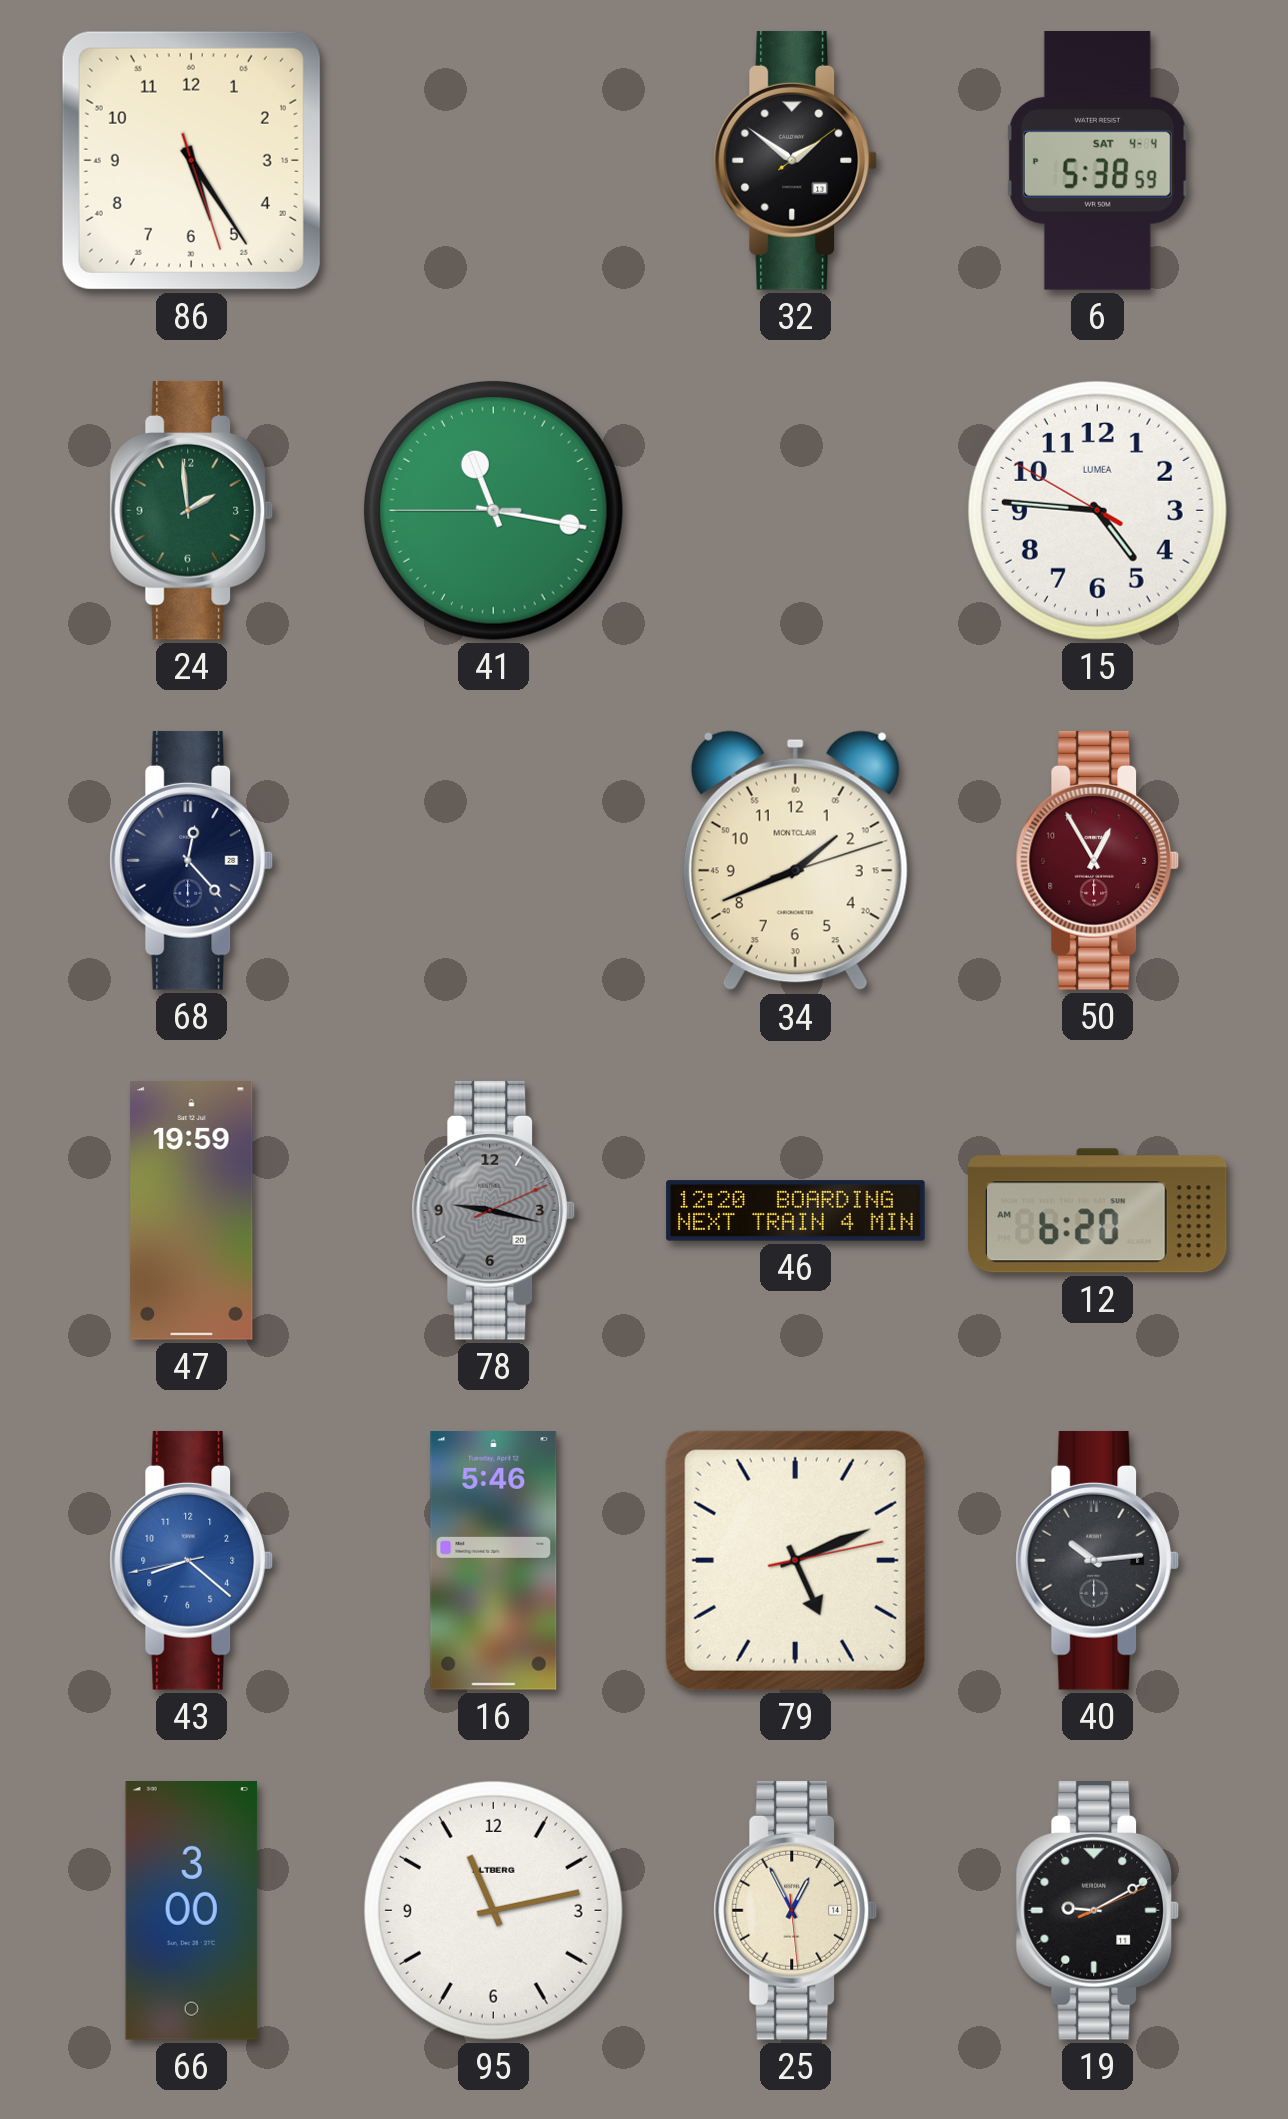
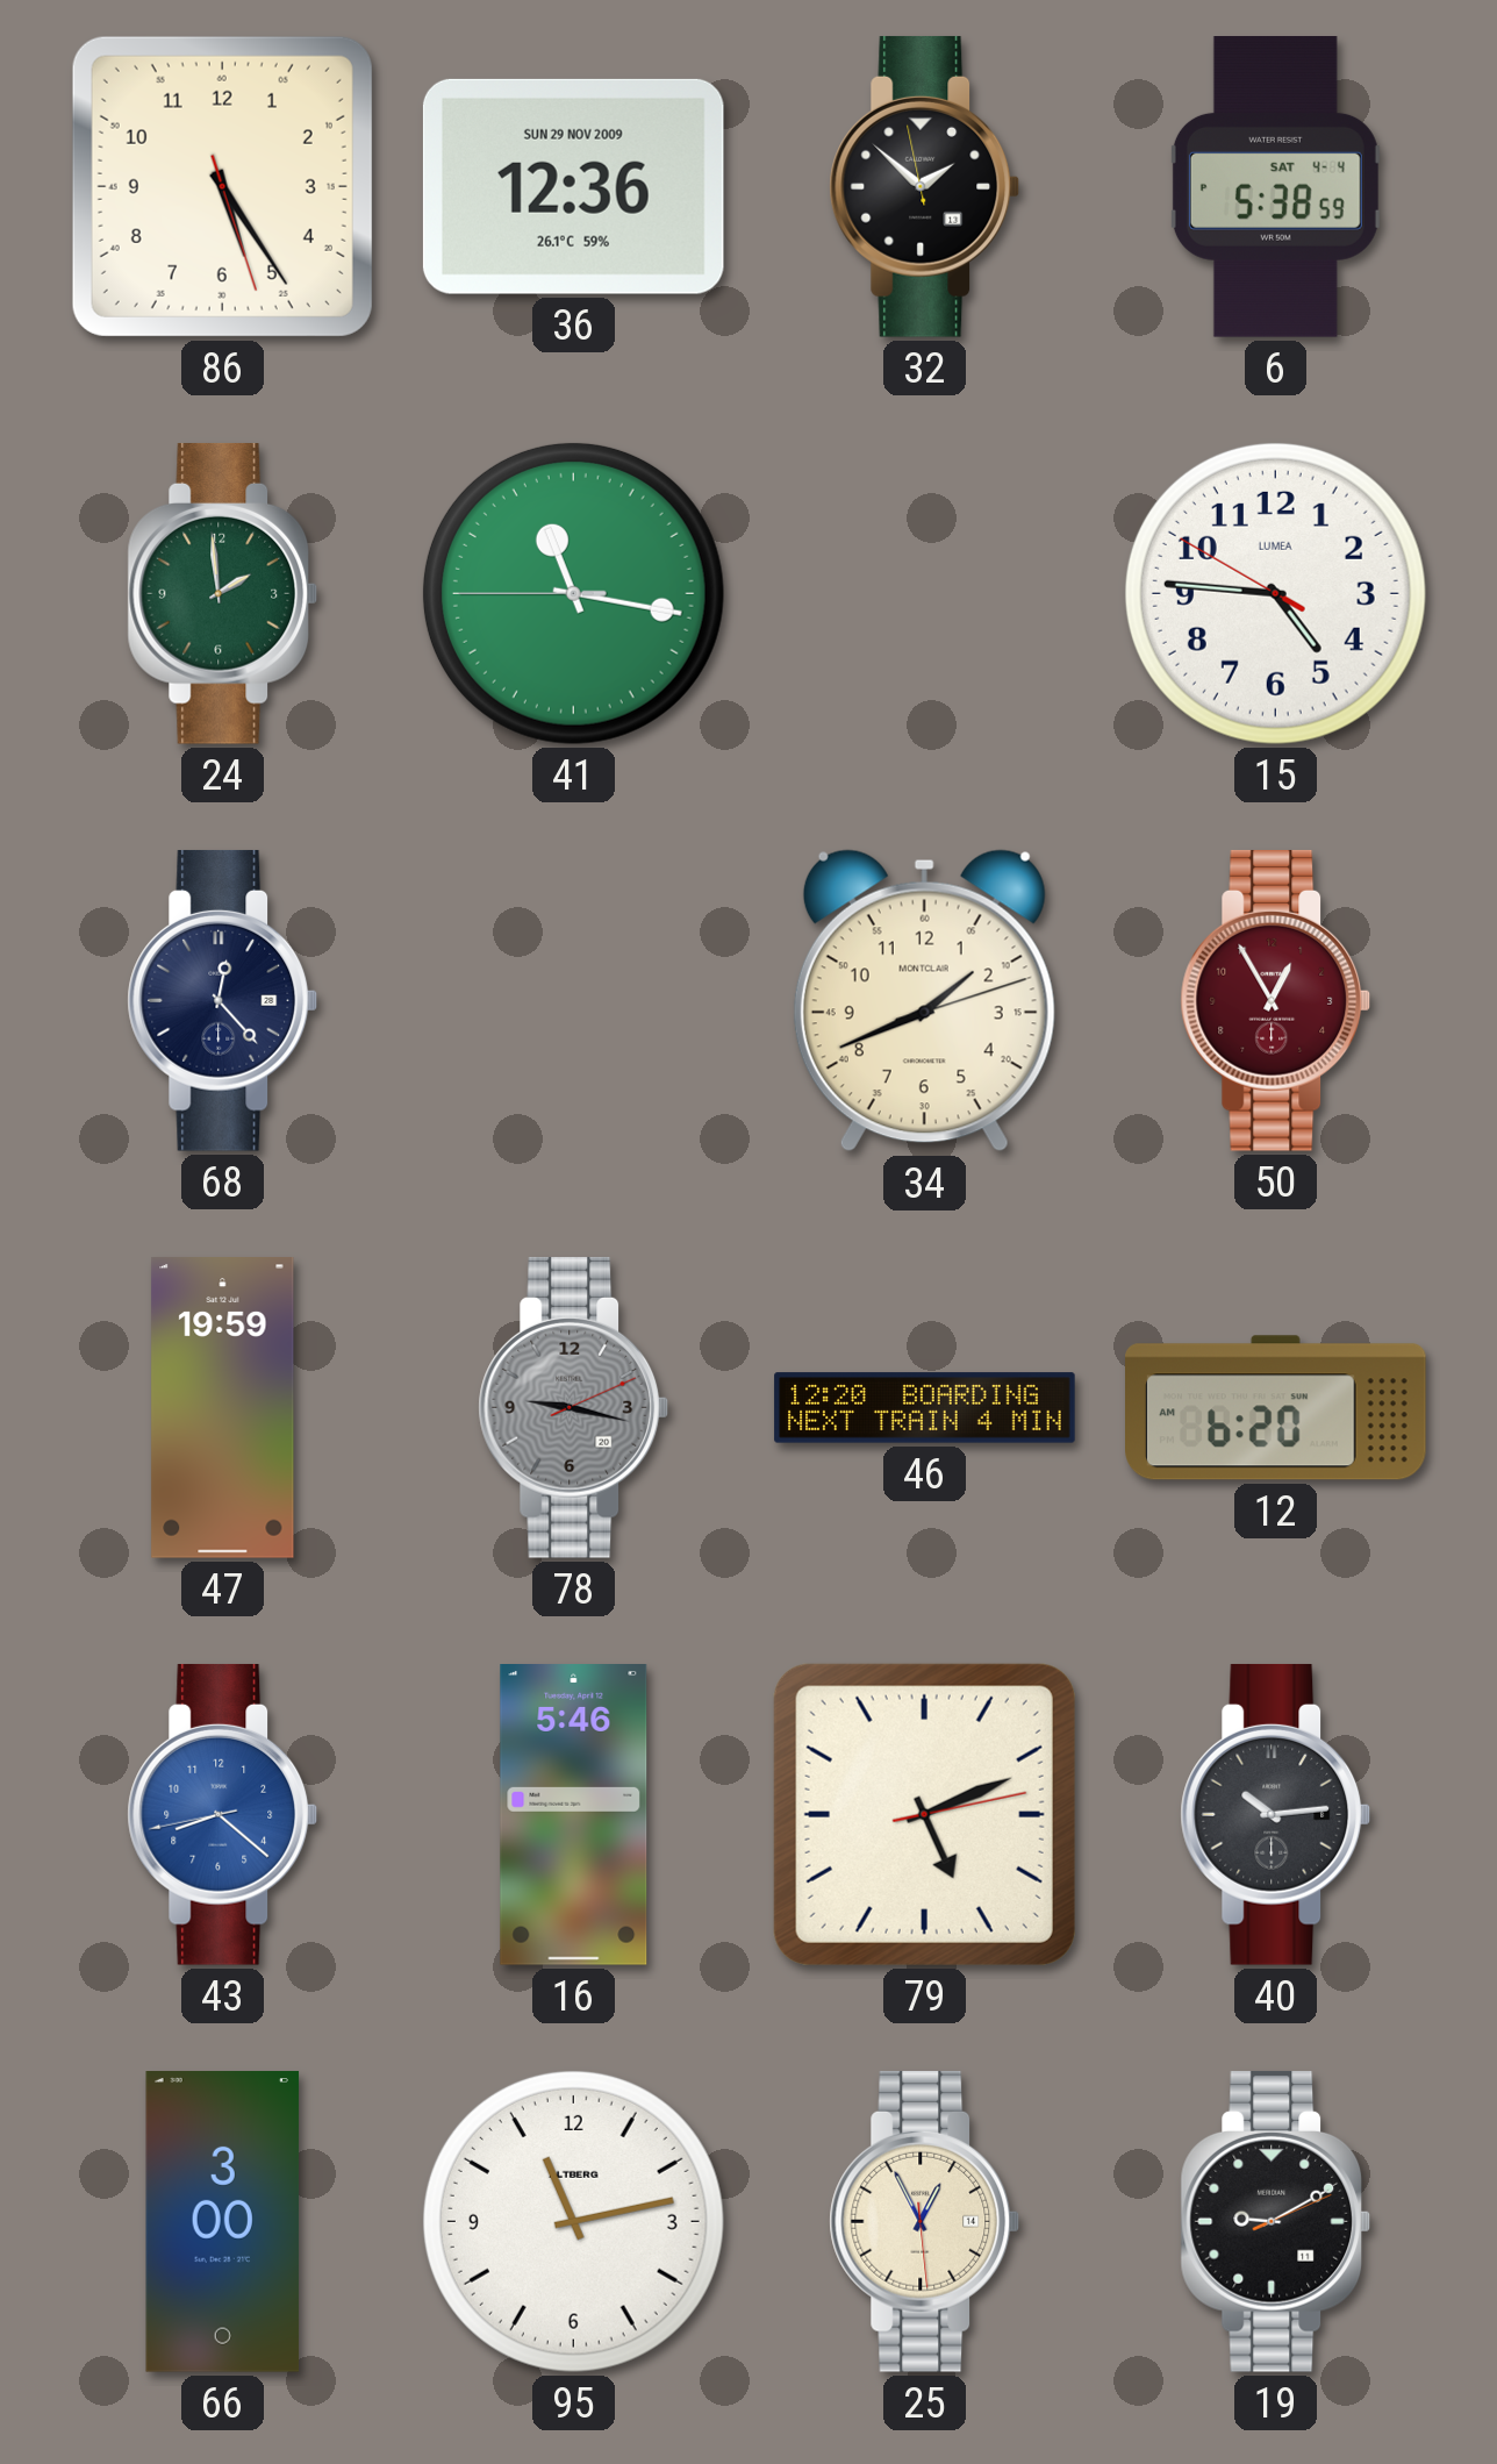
36: none -> 12:36 (573, 186)
32: 1:51:09 -> 1:51:58 (925, 186)
